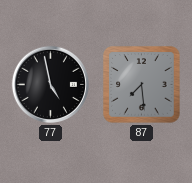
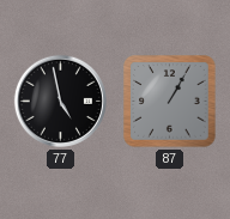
87: 7:29 -> 1:05 (170, 102)
